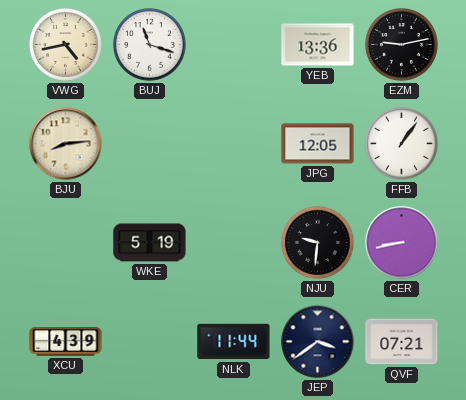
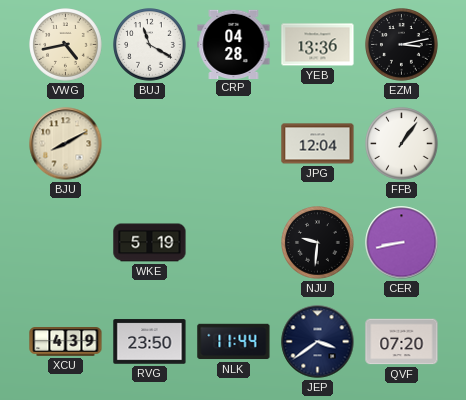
BUJ: 11:18 -> 11:20 (150, 45)
CRP: none -> 04:28 (234, 44)
EZM: 9:13 -> 3:13 (402, 45)
BJU: 8:14 -> 8:10 (66, 144)
JPG: 12:05 -> 12:04 (318, 144)
RVG: none -> 23:50 (150, 342)
QVF: 07:21 -> 07:20 (402, 342)
